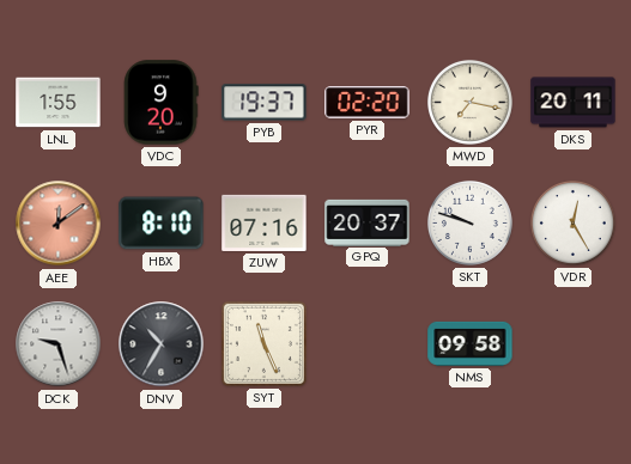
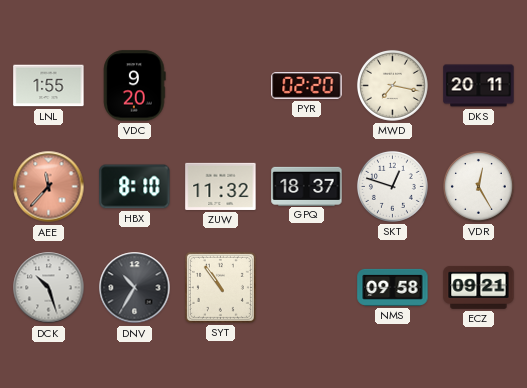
PYB: 19:37 -> none (265, 103)
AEE: 12:09 -> 11:37 (49, 187)
ZUW: 07:16 -> 11:32 (221, 186)
GPQ: 20:37 -> 18:37 (307, 186)
SKT: 9:48 -> 12:48 (392, 186)
DCK: 9:27 -> 10:27 (49, 288)
SYT: 11:26 -> 10:54 (220, 287)
ECZ: none -> 09:21 (479, 288)
